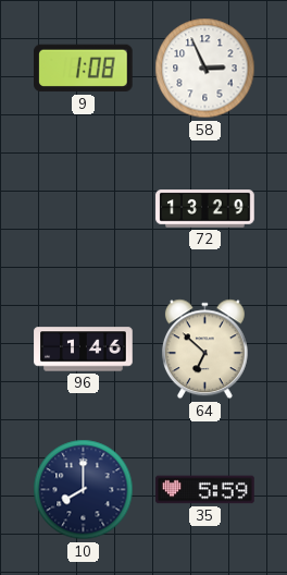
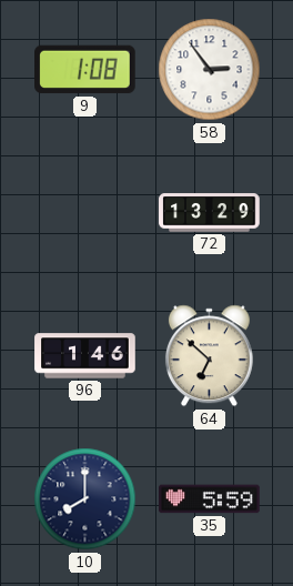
58: 2:56 -> 2:54 (210, 70)
